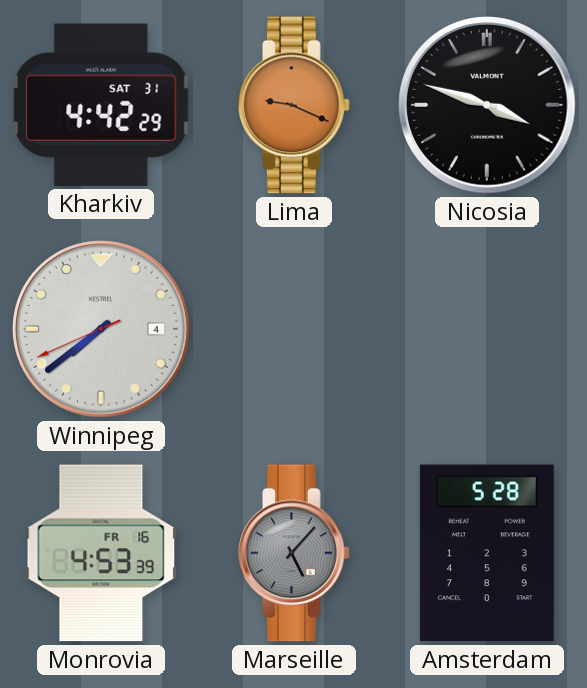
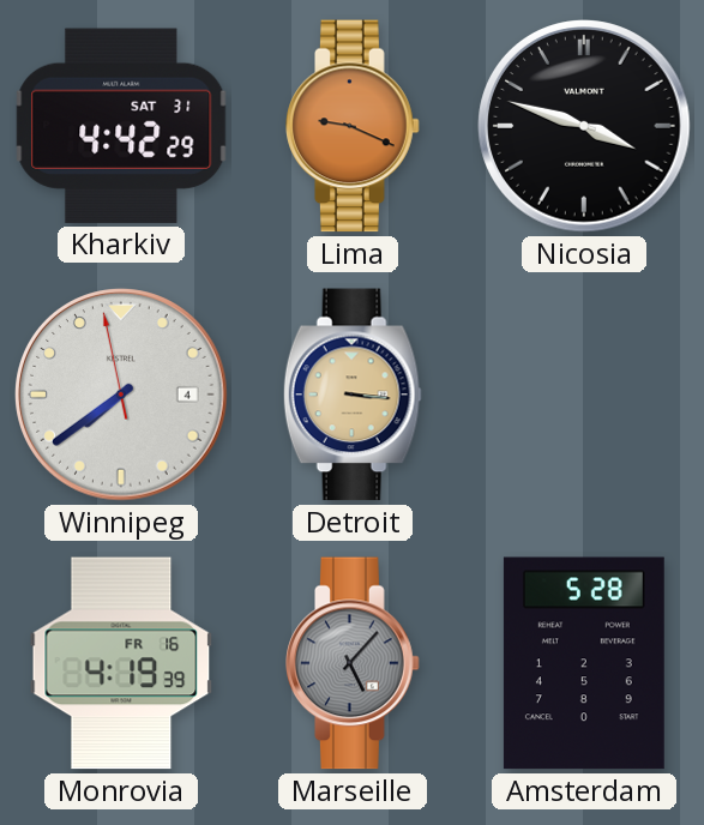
Winnipeg: 7:38:41 -> 7:38:58 (121, 395)
Detroit: none -> 3:16 (353, 395)
Monrovia: 4:53 -> 4:19 (121, 663)
